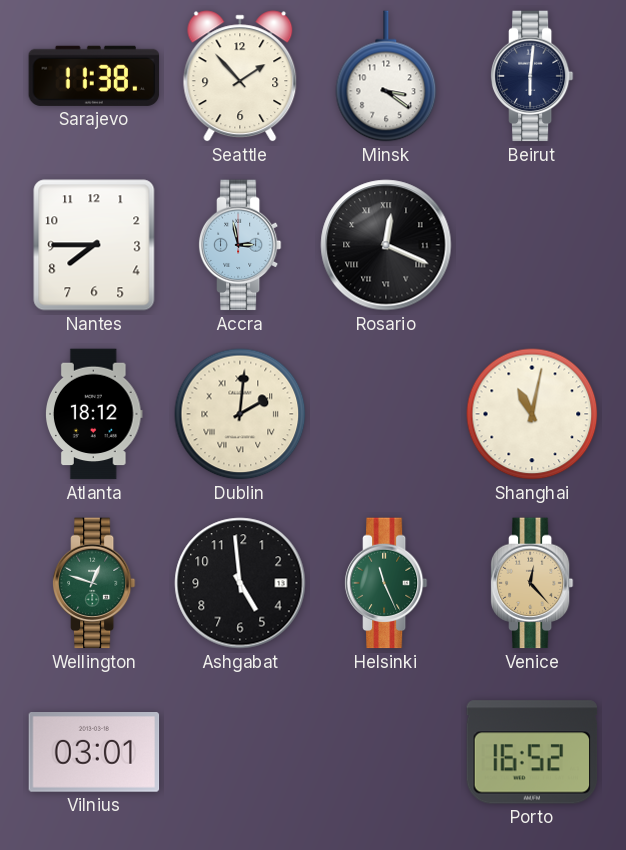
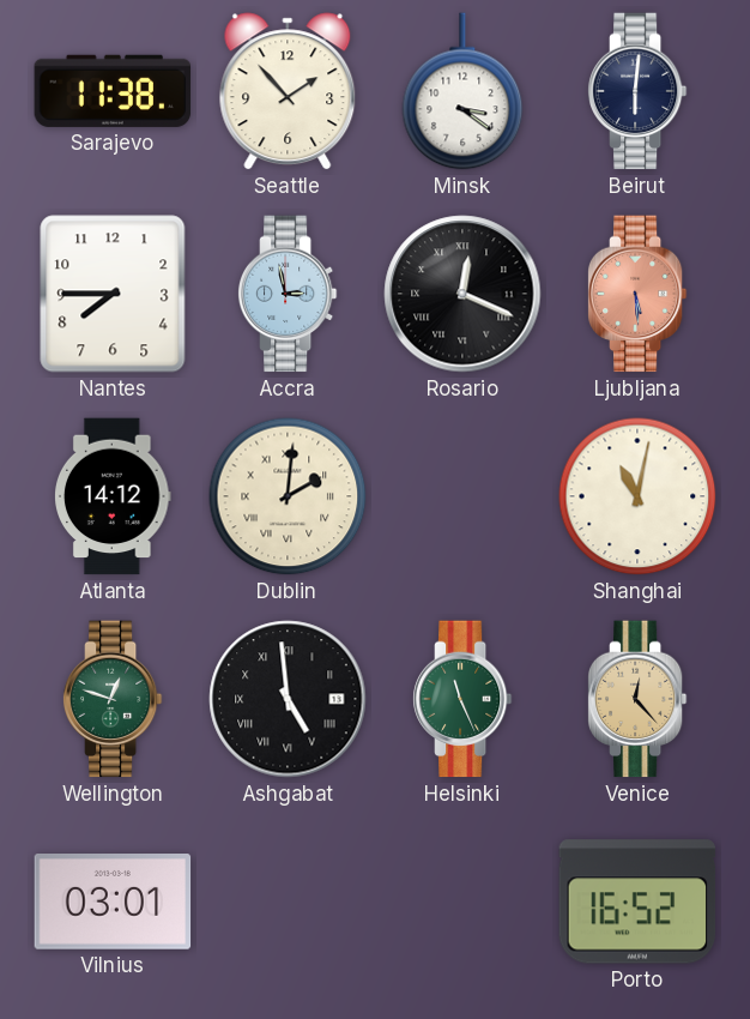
Ljubljana: none -> 5:29 (637, 294)
Atlanta: 18:12 -> 14:12 (114, 496)
Ashgabat numerals: Arabic -> Roman (288, 699)
